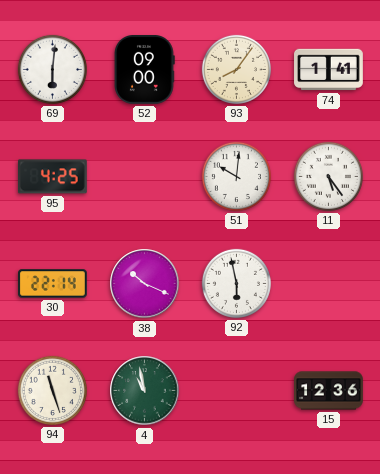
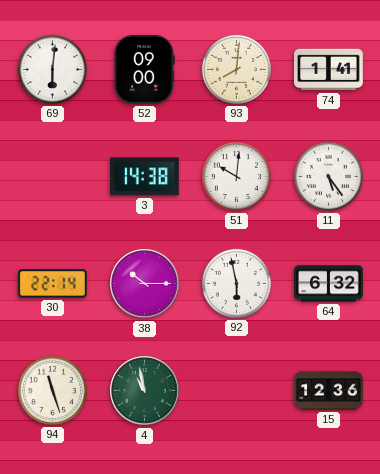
93: 8:06 -> 8:01 (236, 69)
95: 4:25 -> none (52, 177)
3: none -> 14:38 (145, 177)
38: 10:19 -> 10:15 (145, 284)
64: none -> 6:32 (329, 284)
